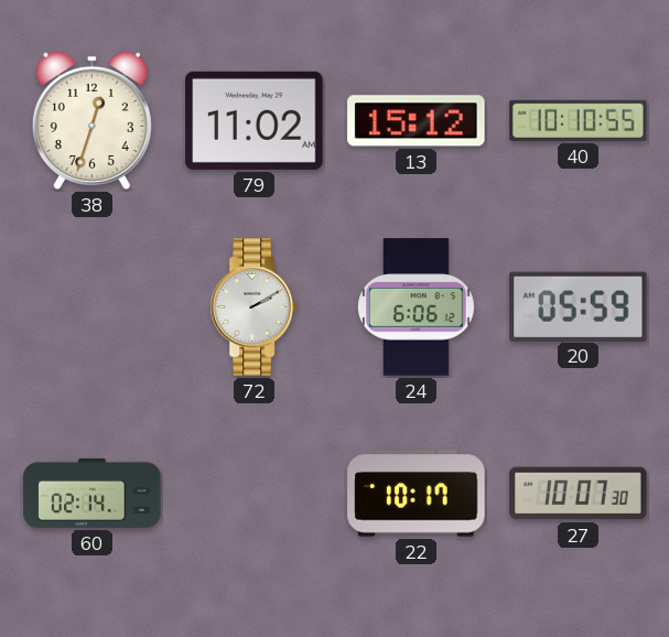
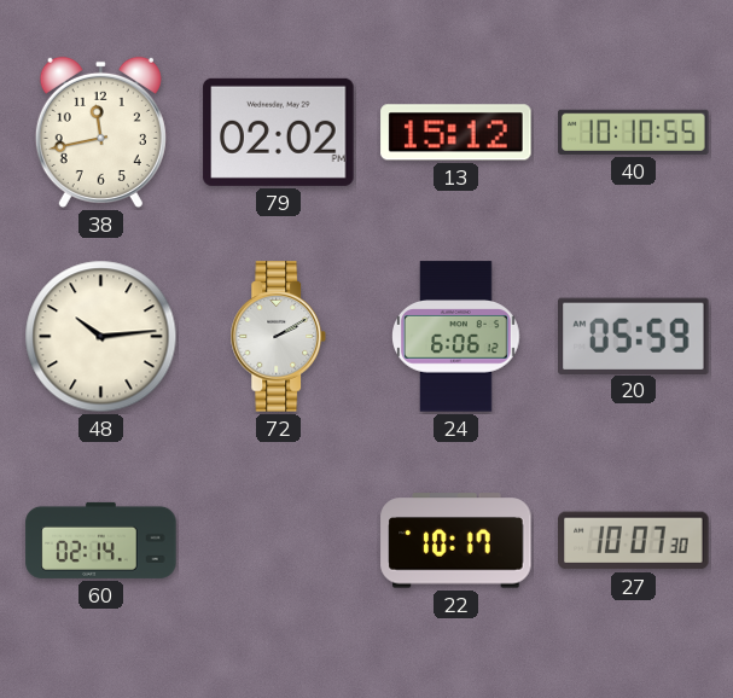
38: 12:33 -> 11:43 (100, 132)
79: 11:02 -> 02:02 (279, 132)
48: none -> 10:14 (101, 337)
